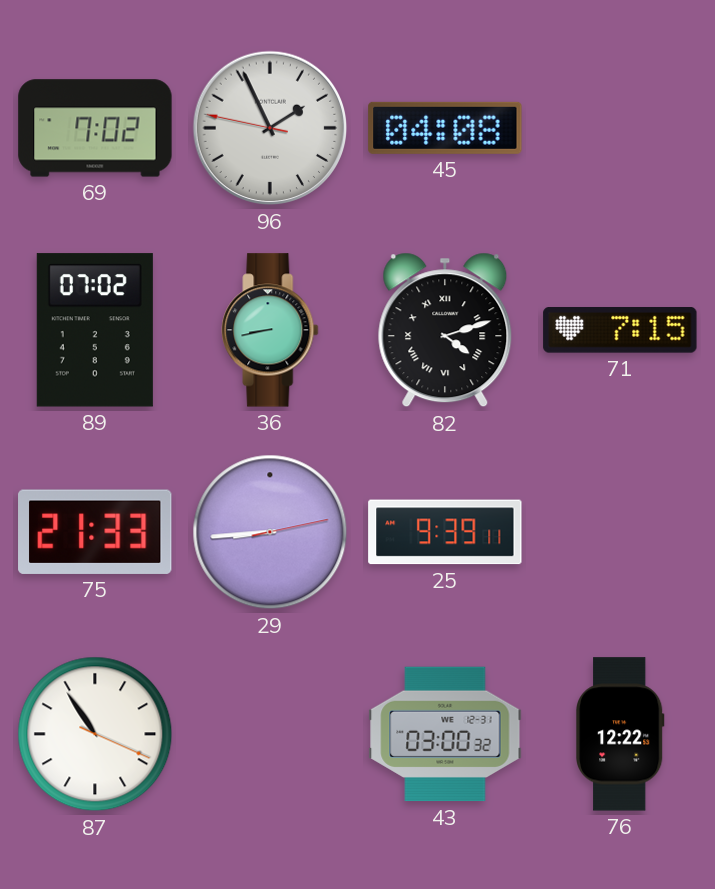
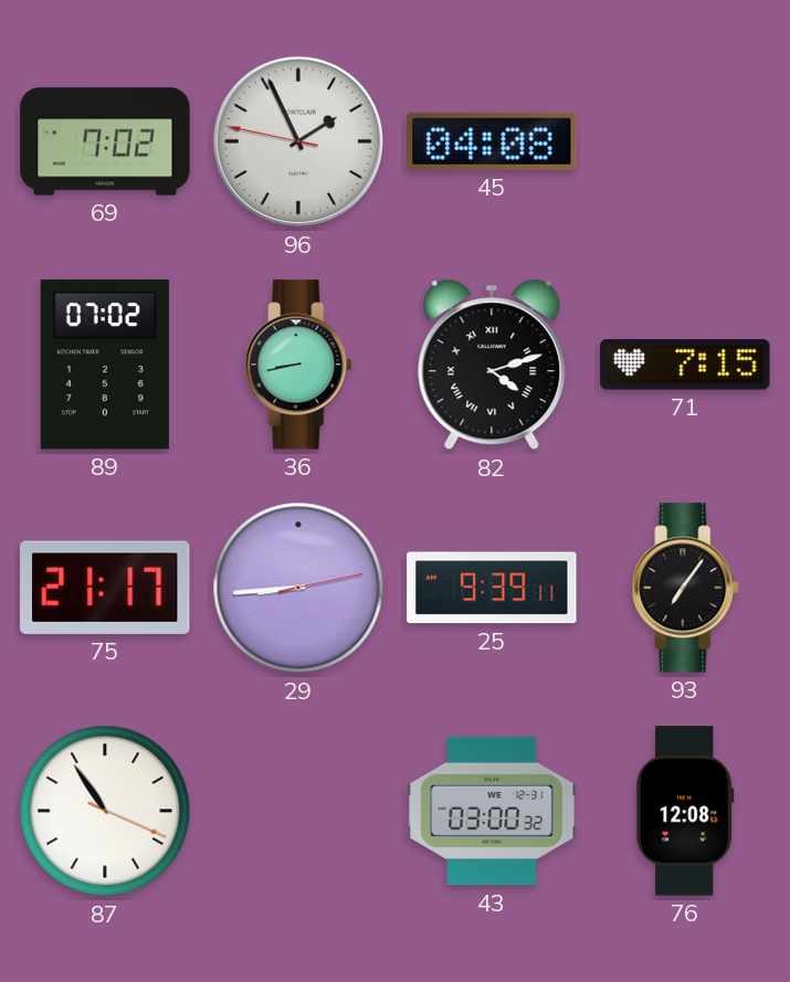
75: 21:33 -> 21:17 (106, 588)
93: none -> 7:06 (685, 588)
76: 12:22 -> 12:08 (686, 811)
